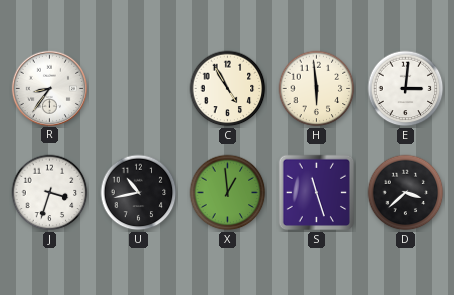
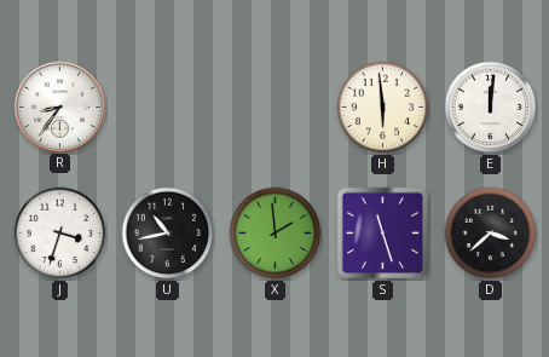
C: 4:55 -> none (228, 89)
E: 3:01 -> 12:01 (491, 108)
X: 12:59 -> 1:59 (276, 234)
